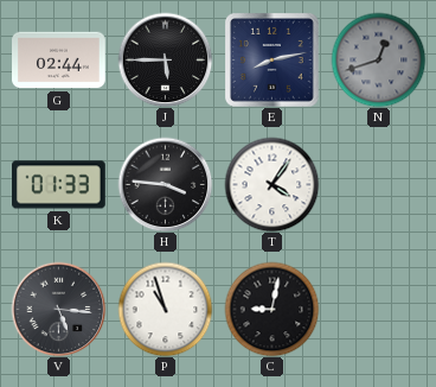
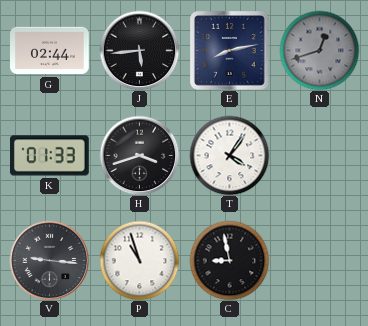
J: 5:45 -> 5:44 (139, 50)
H: 3:46 -> 3:42 (139, 155)
V: 5:16 -> 9:16 (49, 260)
C: 9:02 -> 8:58 (229, 260)
